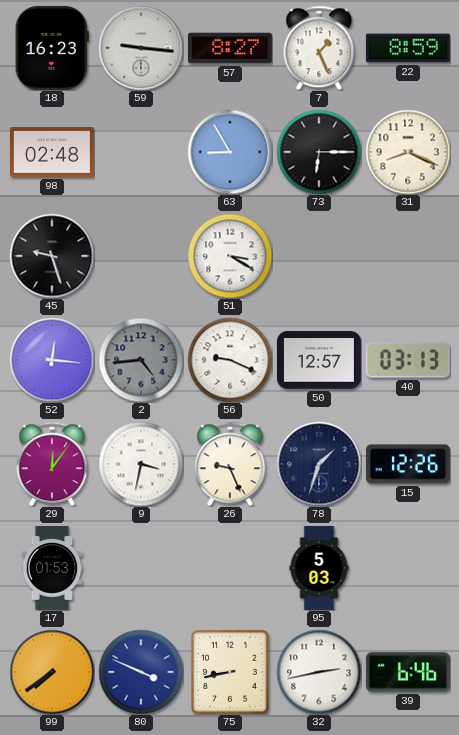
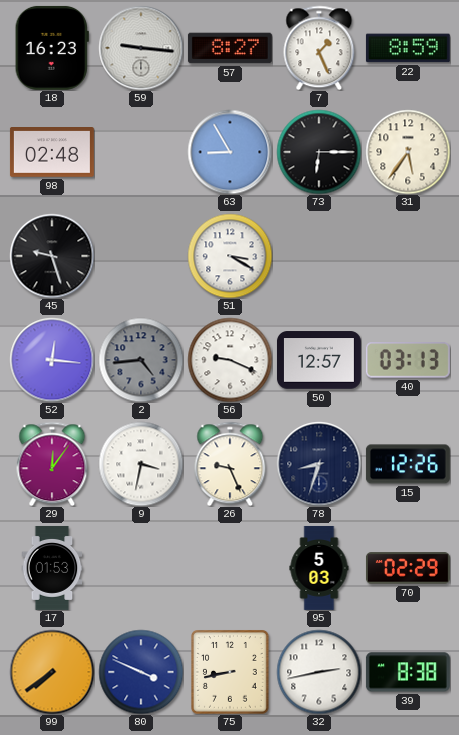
31: 8:19 -> 5:36 (408, 152)
78: 1:33 -> 8:33 (319, 464)
70: none -> 02:29 (408, 568)
39: 6:46 -> 8:38 (408, 672)
